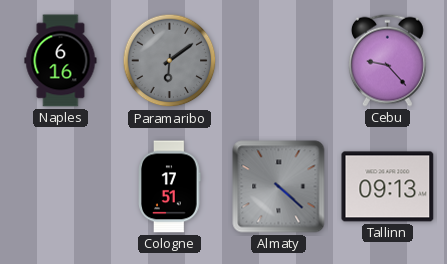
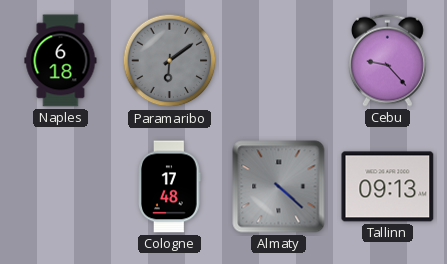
Naples: 6:16 -> 6:18 (61, 61)
Cologne: 17:51 -> 17:48 (170, 187)
